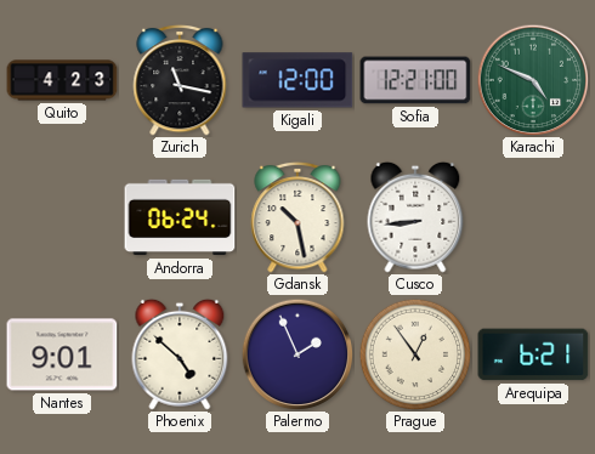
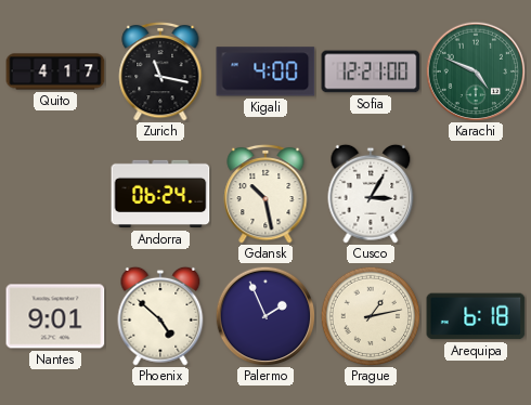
Quito: 4:23 -> 4:17 (55, 71)
Kigali: 12:00 -> 4:00 (265, 71)
Cusco: 8:44 -> 3:05 (371, 194)
Prague: 12:54 -> 1:13 (371, 316)
Arequipa: 6:21 -> 6:18 (476, 316)
